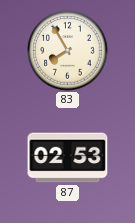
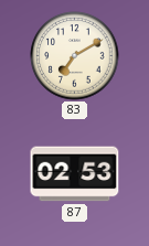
83: 7:55 -> 7:10 (75, 56)
